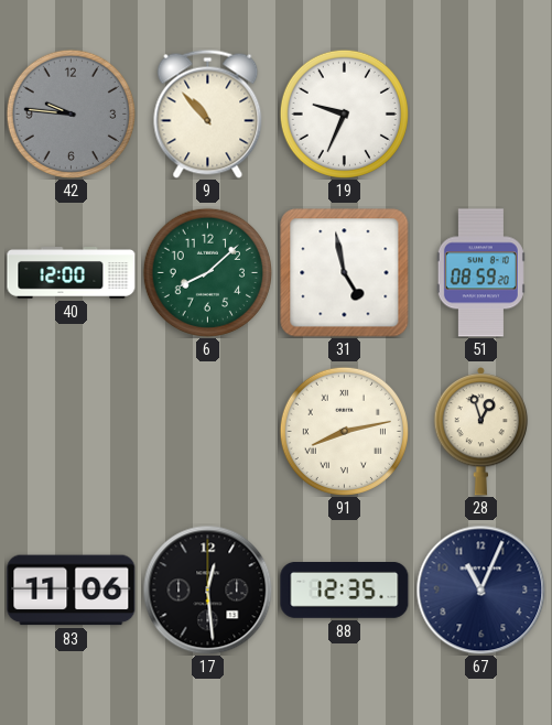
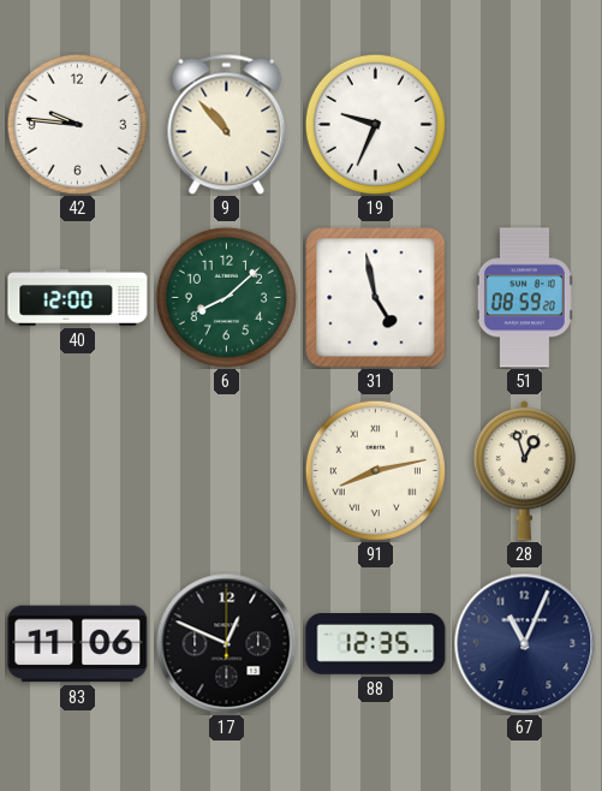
42 dial: grey -> white (77, 124)
17: 12:29 -> 12:49 (226, 643)
